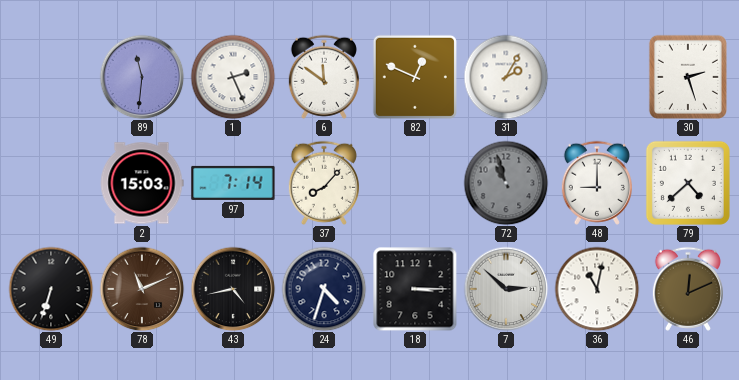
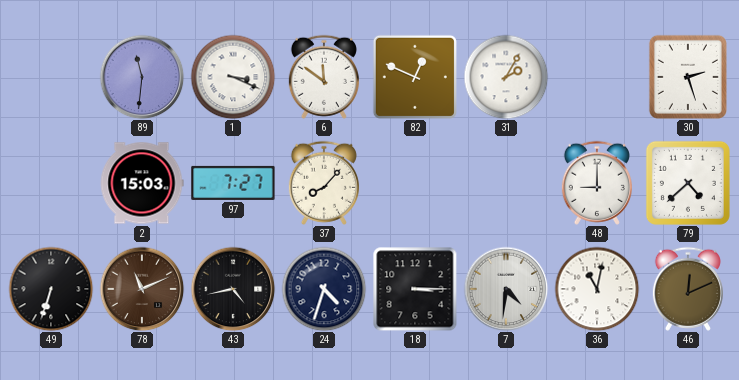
1: 2:26 -> 3:19 (233, 77)
97: 7:14 -> 7:27 (233, 183)
72: 10:57 -> none (506, 183)
7: 2:52 -> 4:31 (506, 289)
